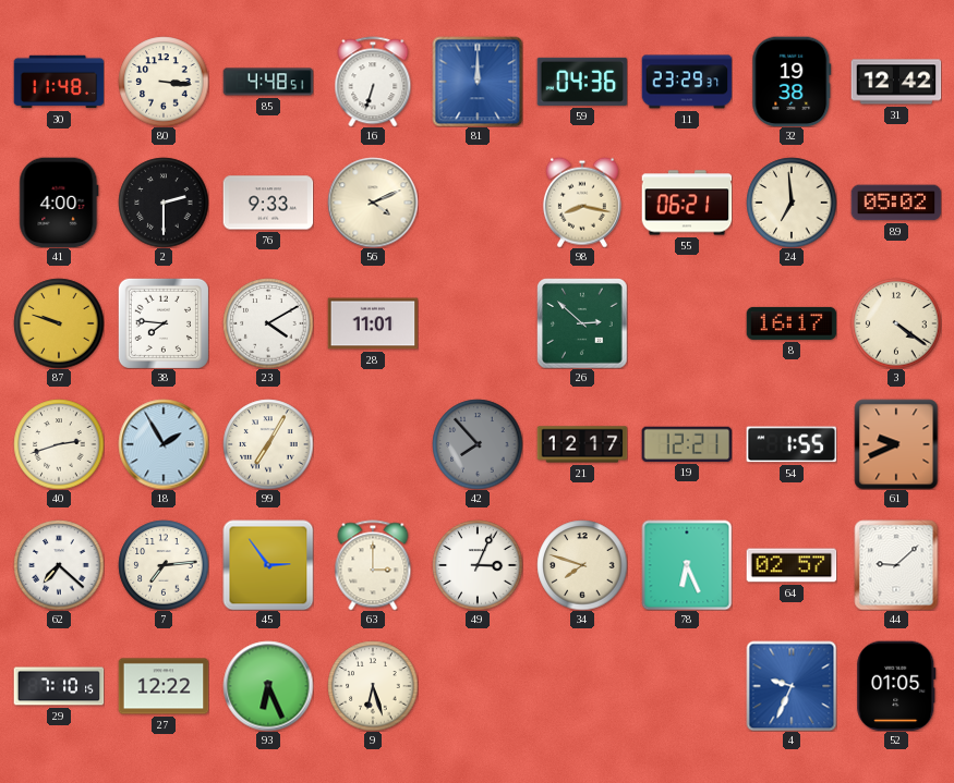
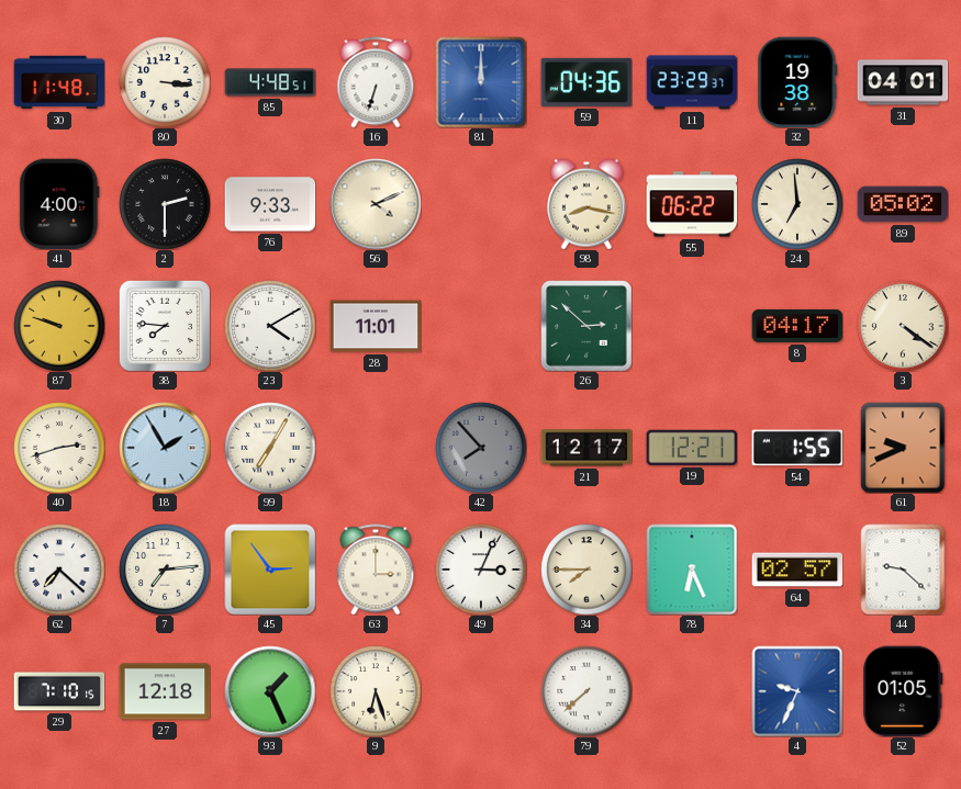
31: 12:42 -> 04:01 (903, 82)
55: 06:21 -> 06:22 (692, 204)
8: 16:17 -> 04:17 (797, 326)
34: 7:48 -> 7:45 (586, 570)
44: 9:08 -> 9:22 (903, 570)
27: 12:22 -> 12:18 (165, 691)
93: 6:26 -> 1:26 (270, 691)
79: none -> 7:38 (586, 691)
